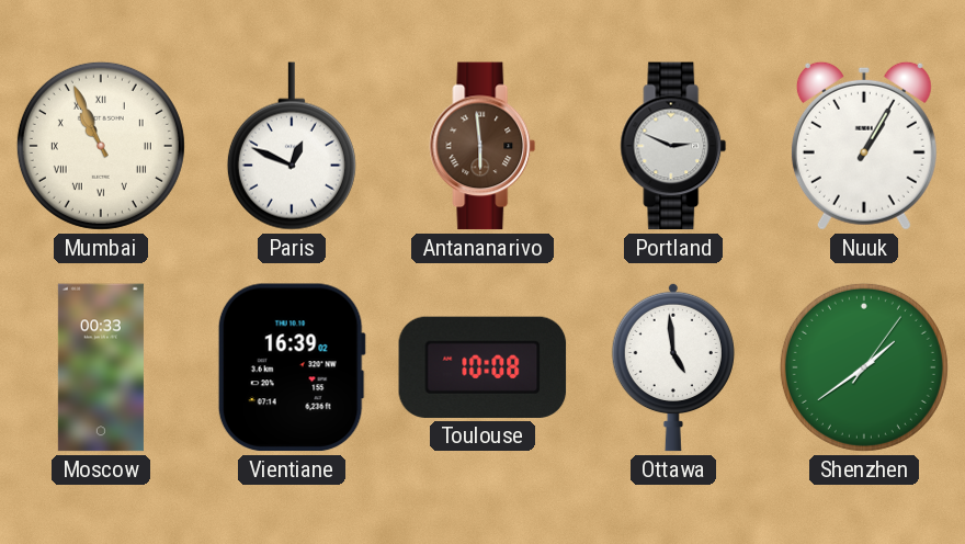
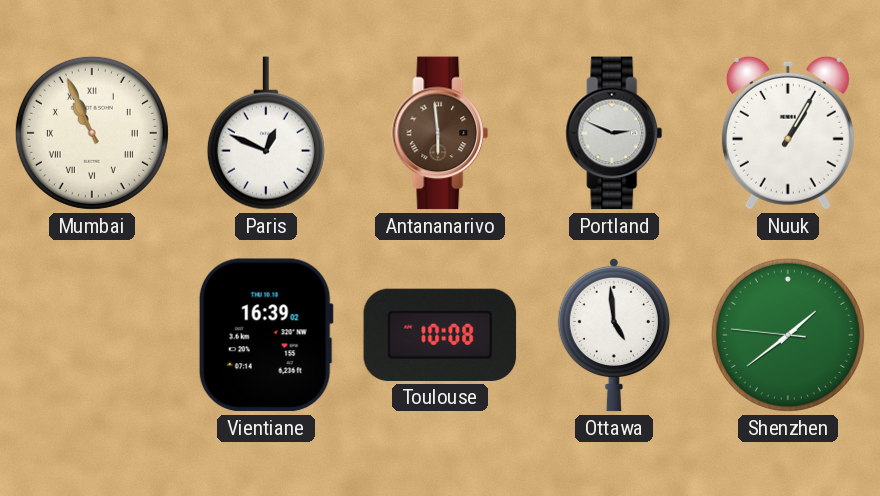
Moscow: 00:33 -> none (101, 367)
Shenzhen: 1:39 -> 1:38 (788, 335)
